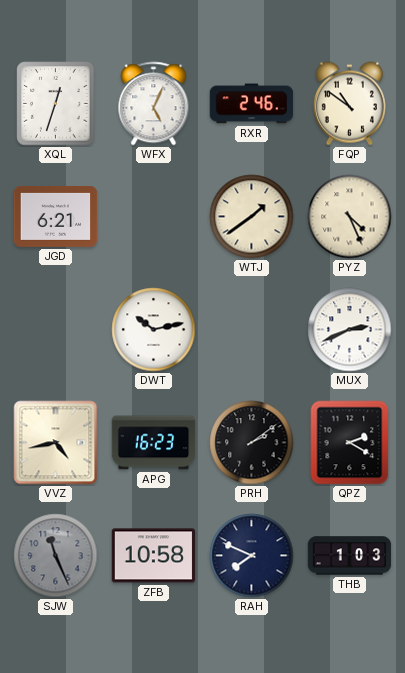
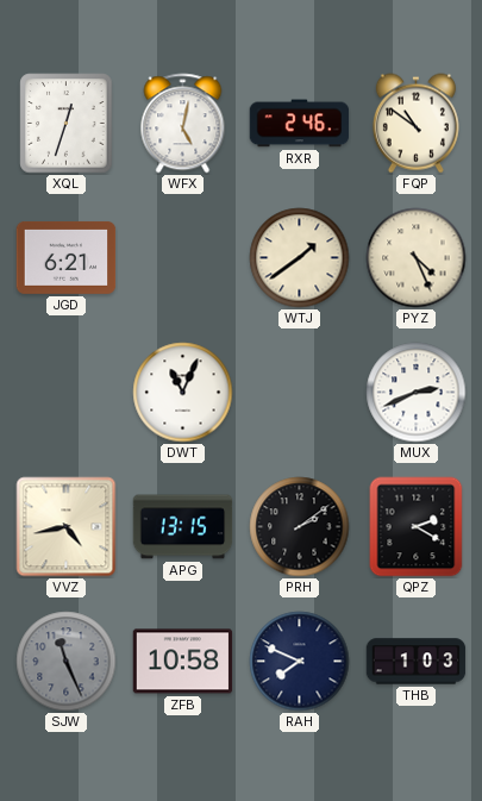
WFX: 5:04 -> 5:02 (183, 124)
DWT: 10:13 -> 11:04 (183, 393)
APG: 16:23 -> 13:15 (183, 527)
